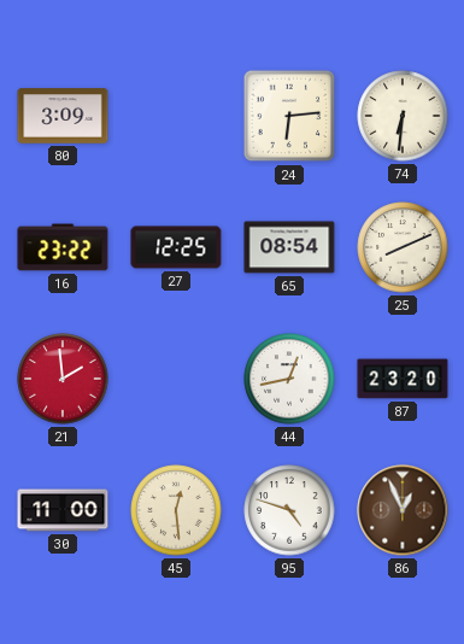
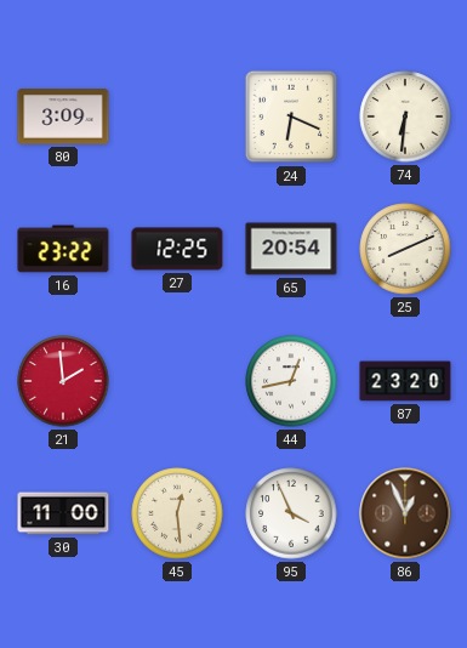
24: 6:14 -> 6:19 (291, 116)
65: 08:54 -> 20:54 (291, 249)
95: 4:48 -> 3:56 (291, 513)
